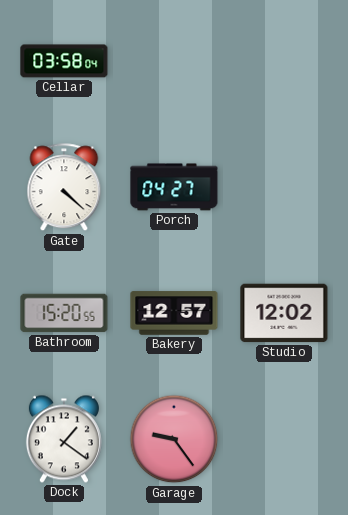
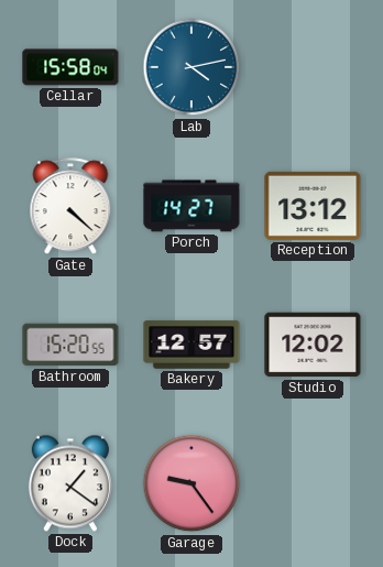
Cellar: 03:58 -> 15:58 (70, 67)
Lab: none -> 4:13 (191, 67)
Porch: 04:27 -> 14:27 (191, 206)
Reception: none -> 13:12 (313, 206)
